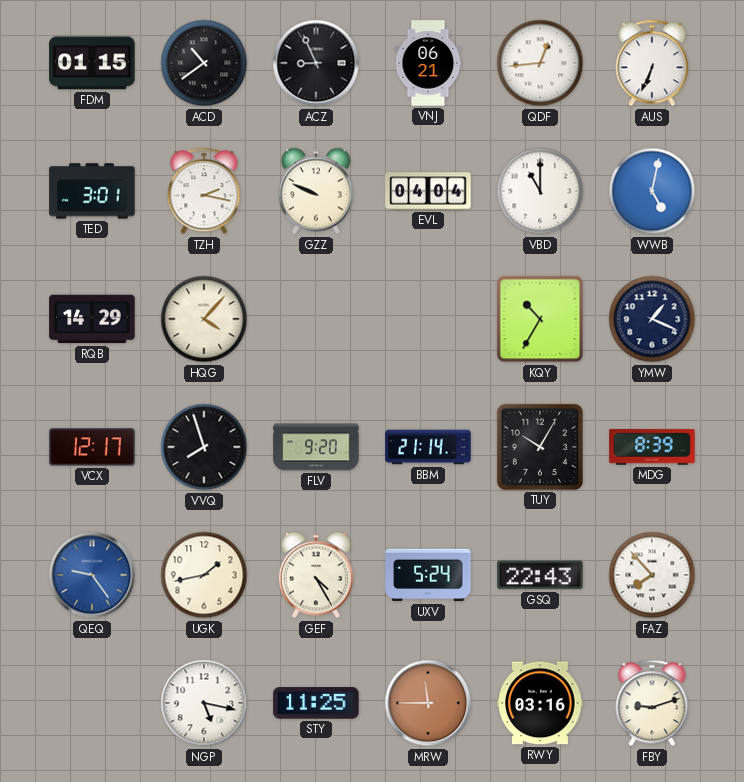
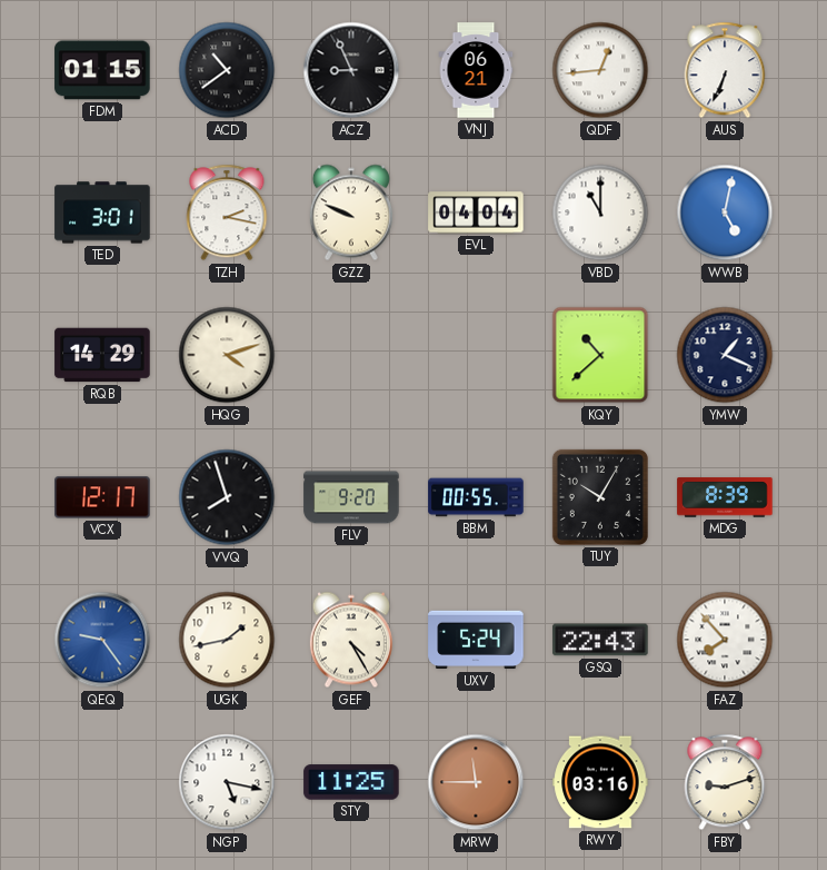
HQG: 4:07 -> 4:12 (227, 355)
KQY: 10:35 -> 10:38 (600, 355)
BBM: 21:14 -> 00:55 (476, 497)
